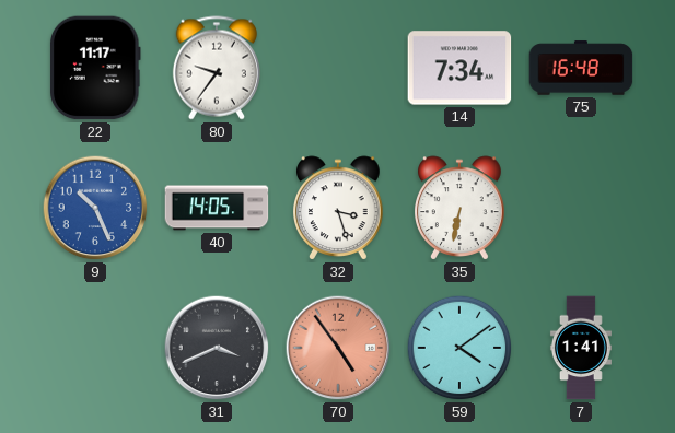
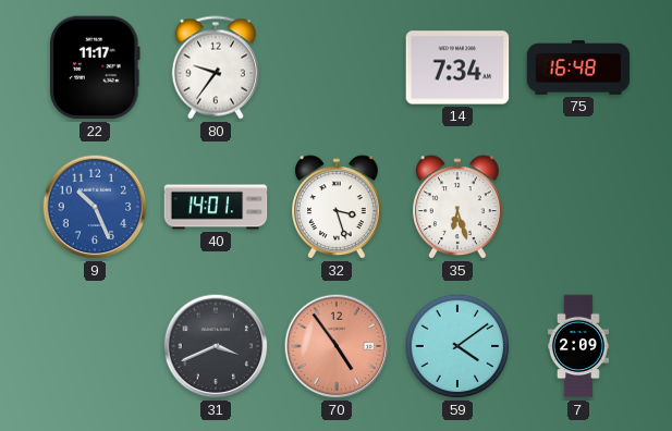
40: 14:05 -> 14:01 (216, 207)
35: 6:32 -> 6:27 (459, 207)
7: 1:41 -> 2:09 (578, 346)
